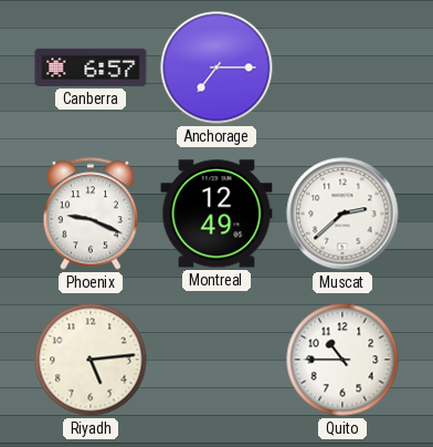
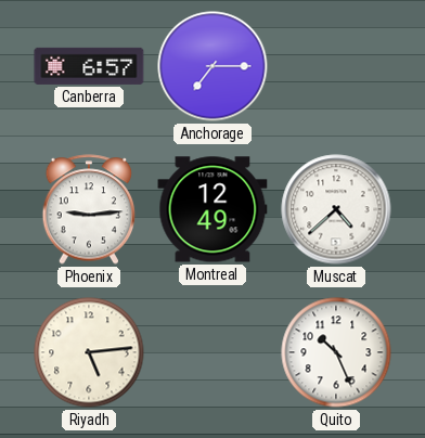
Phoenix: 9:19 -> 9:14 (89, 209)
Muscat: 2:38 -> 4:38 (336, 209)
Quito: 10:45 -> 10:26 (336, 352)
